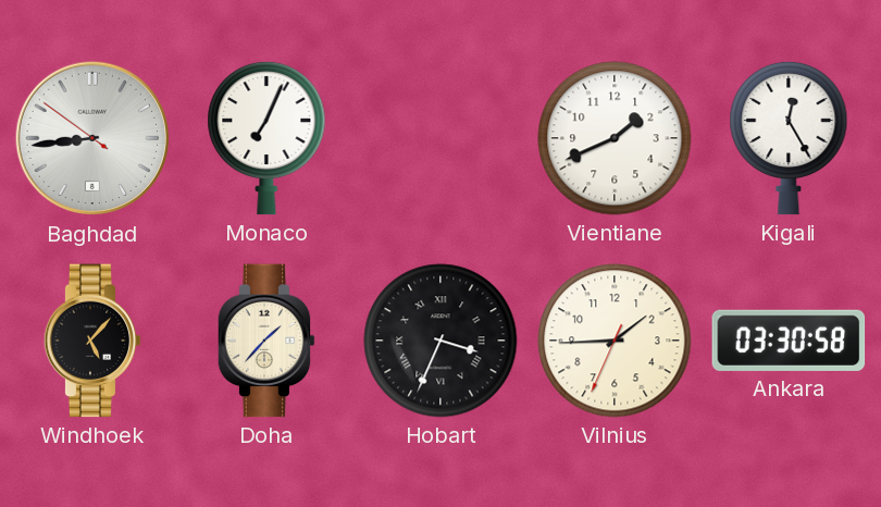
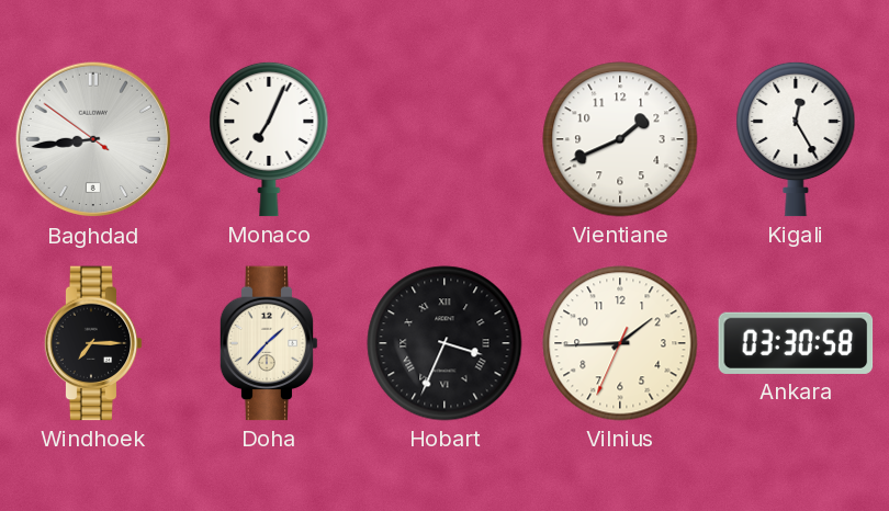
Windhoek: 5:07 -> 7:15 (93, 343)
